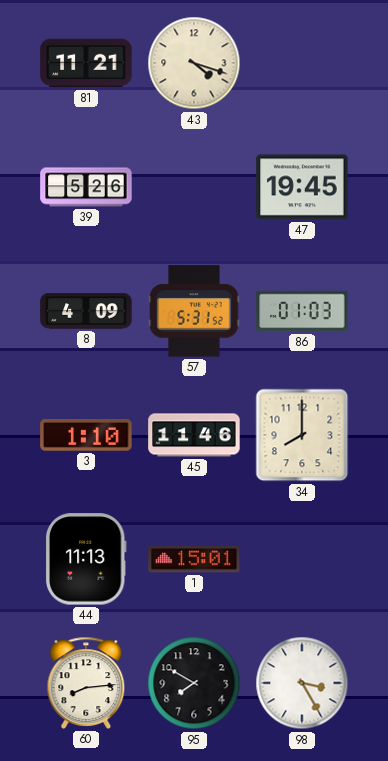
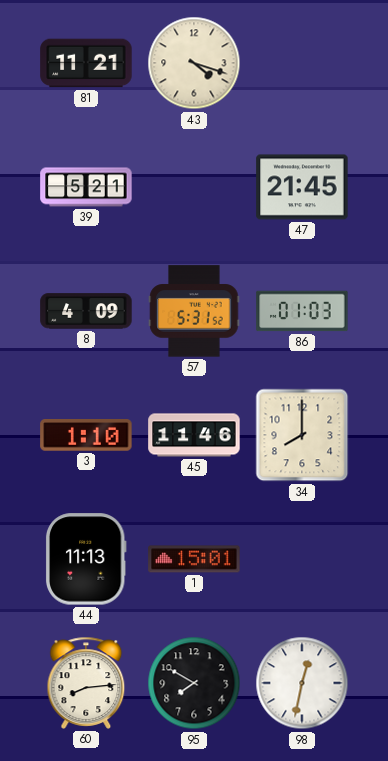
39: 5:26 -> 5:21 (86, 187)
47: 19:45 -> 21:45 (302, 187)
98: 3:25 -> 12:32 (302, 683)
